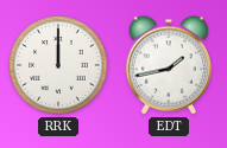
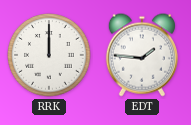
EDT: 1:43 -> 1:46 (142, 55)
